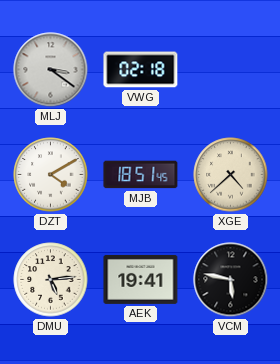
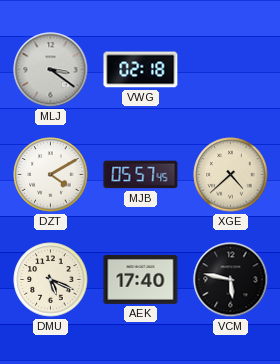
MJB: 18:51 -> 05:57 (141, 175)
DMU: 5:14 -> 5:19 (51, 280)
AEK: 19:41 -> 17:40 (141, 279)
